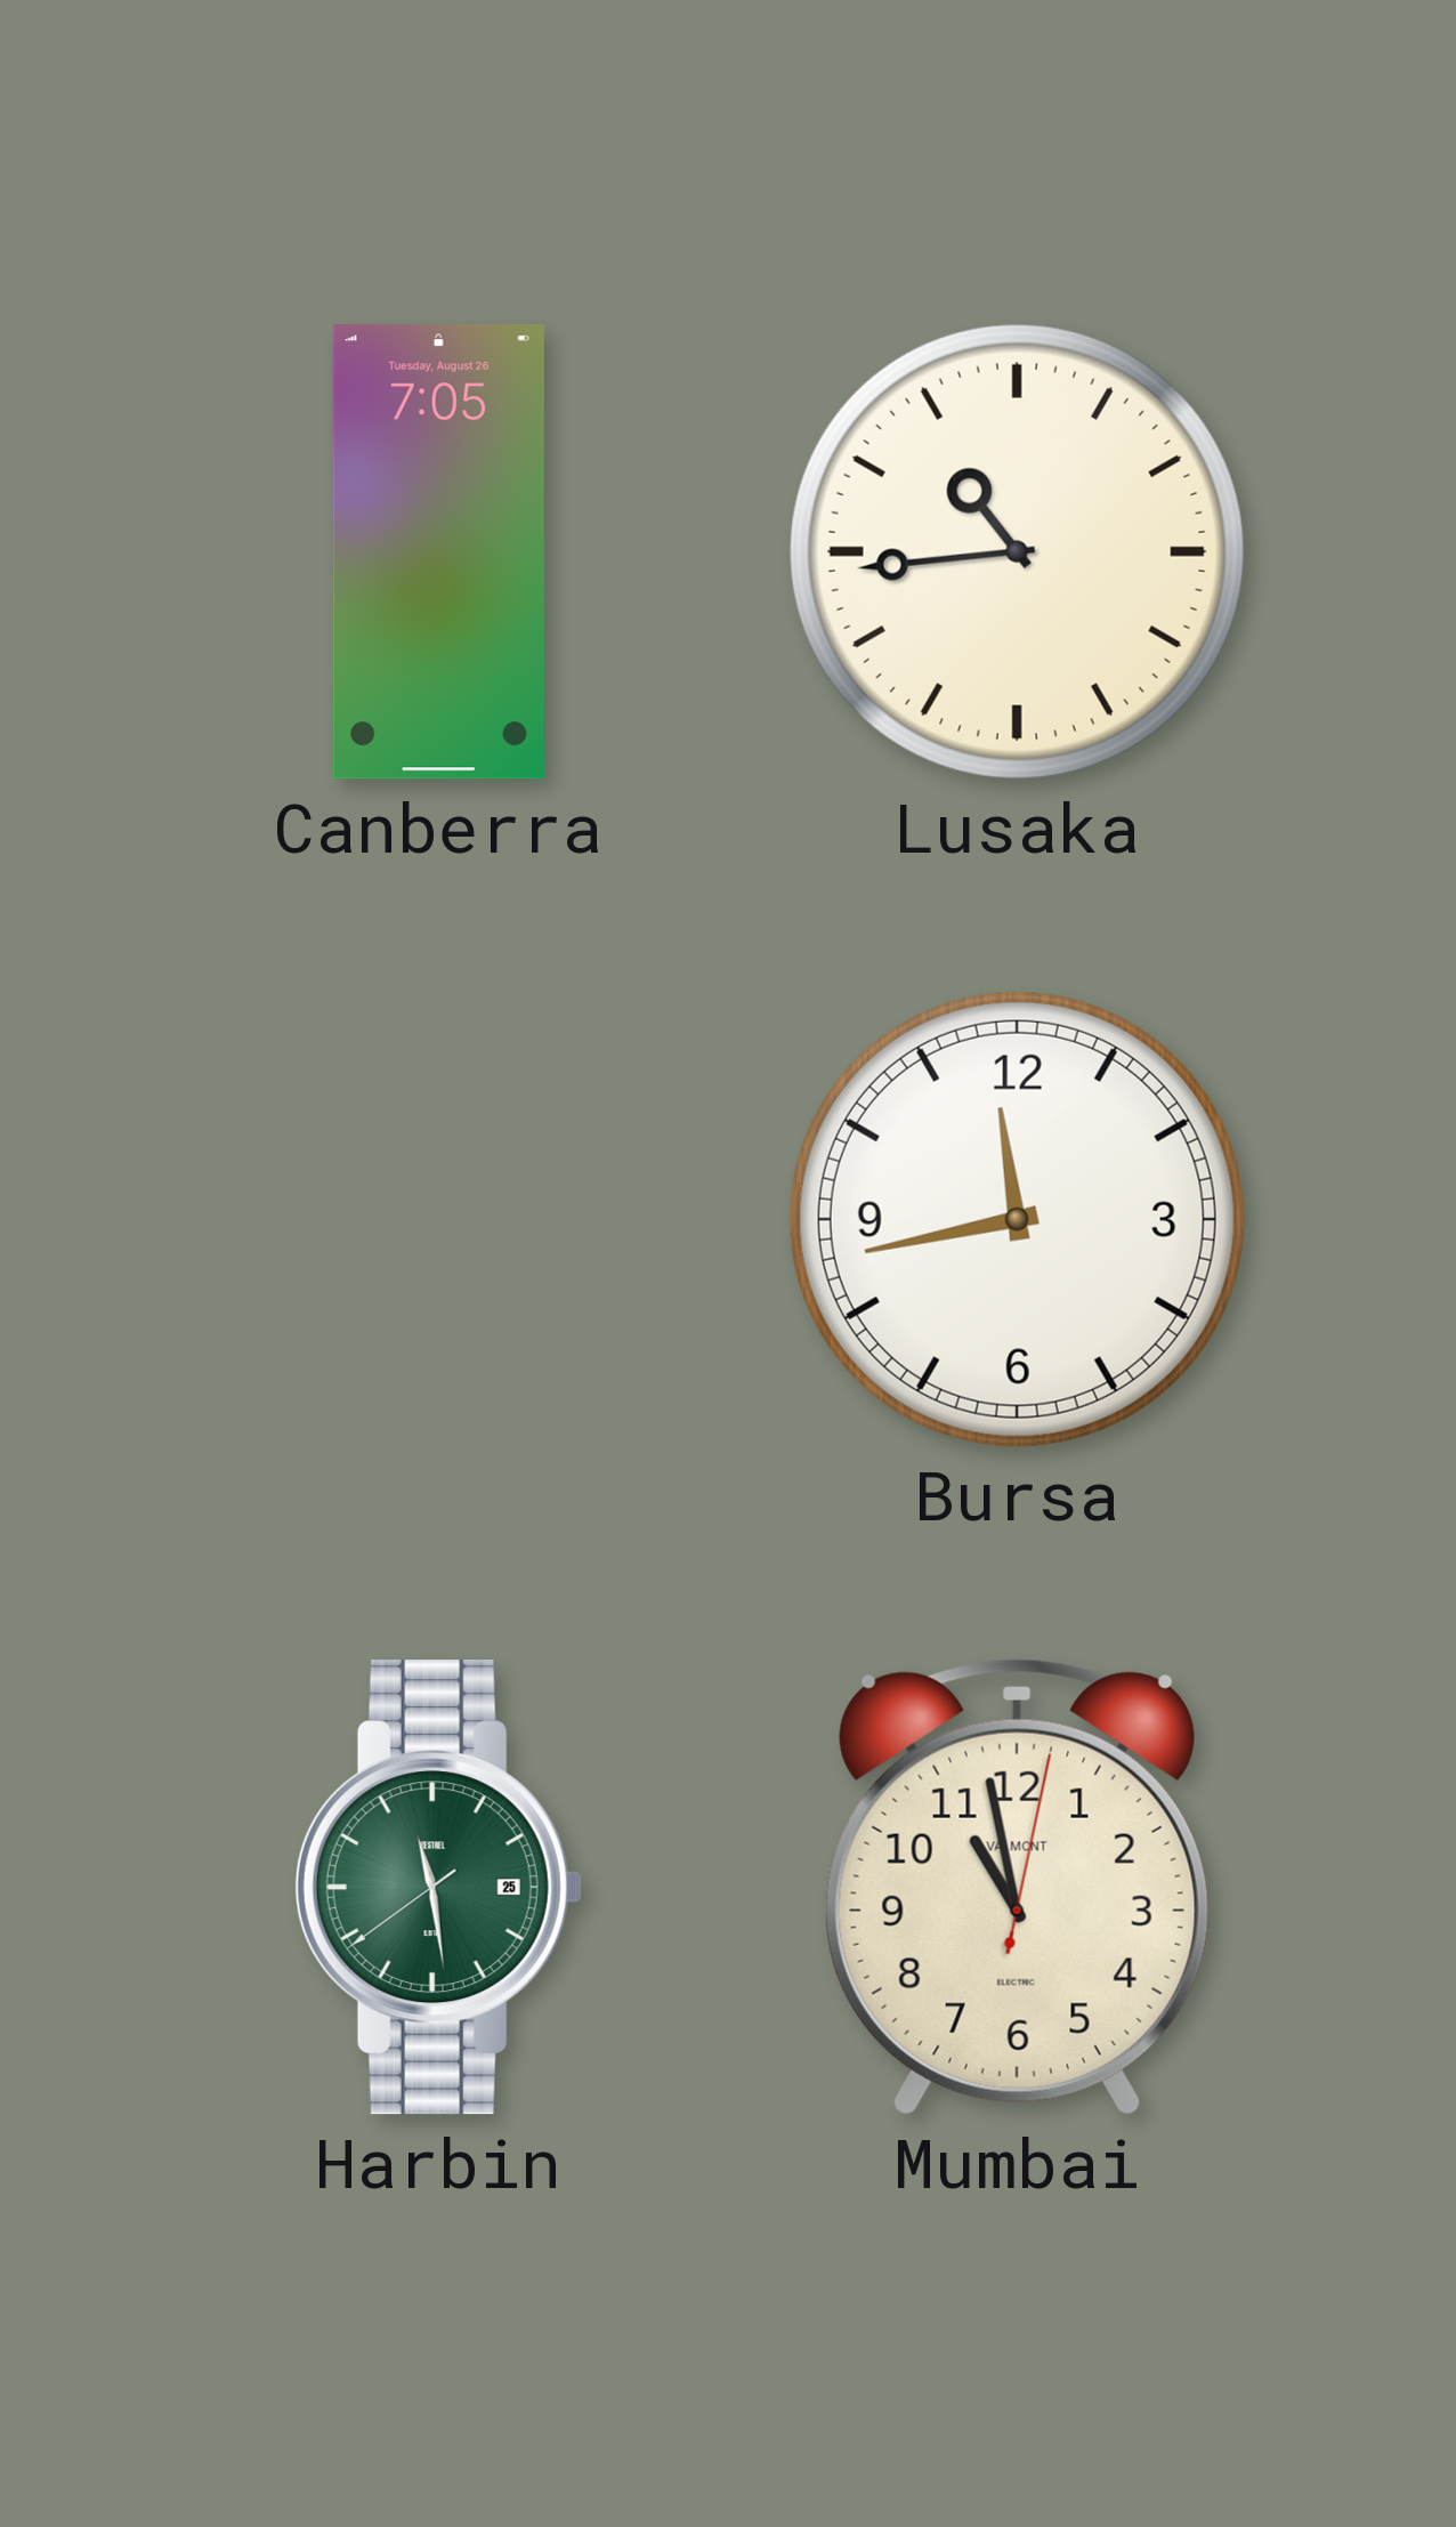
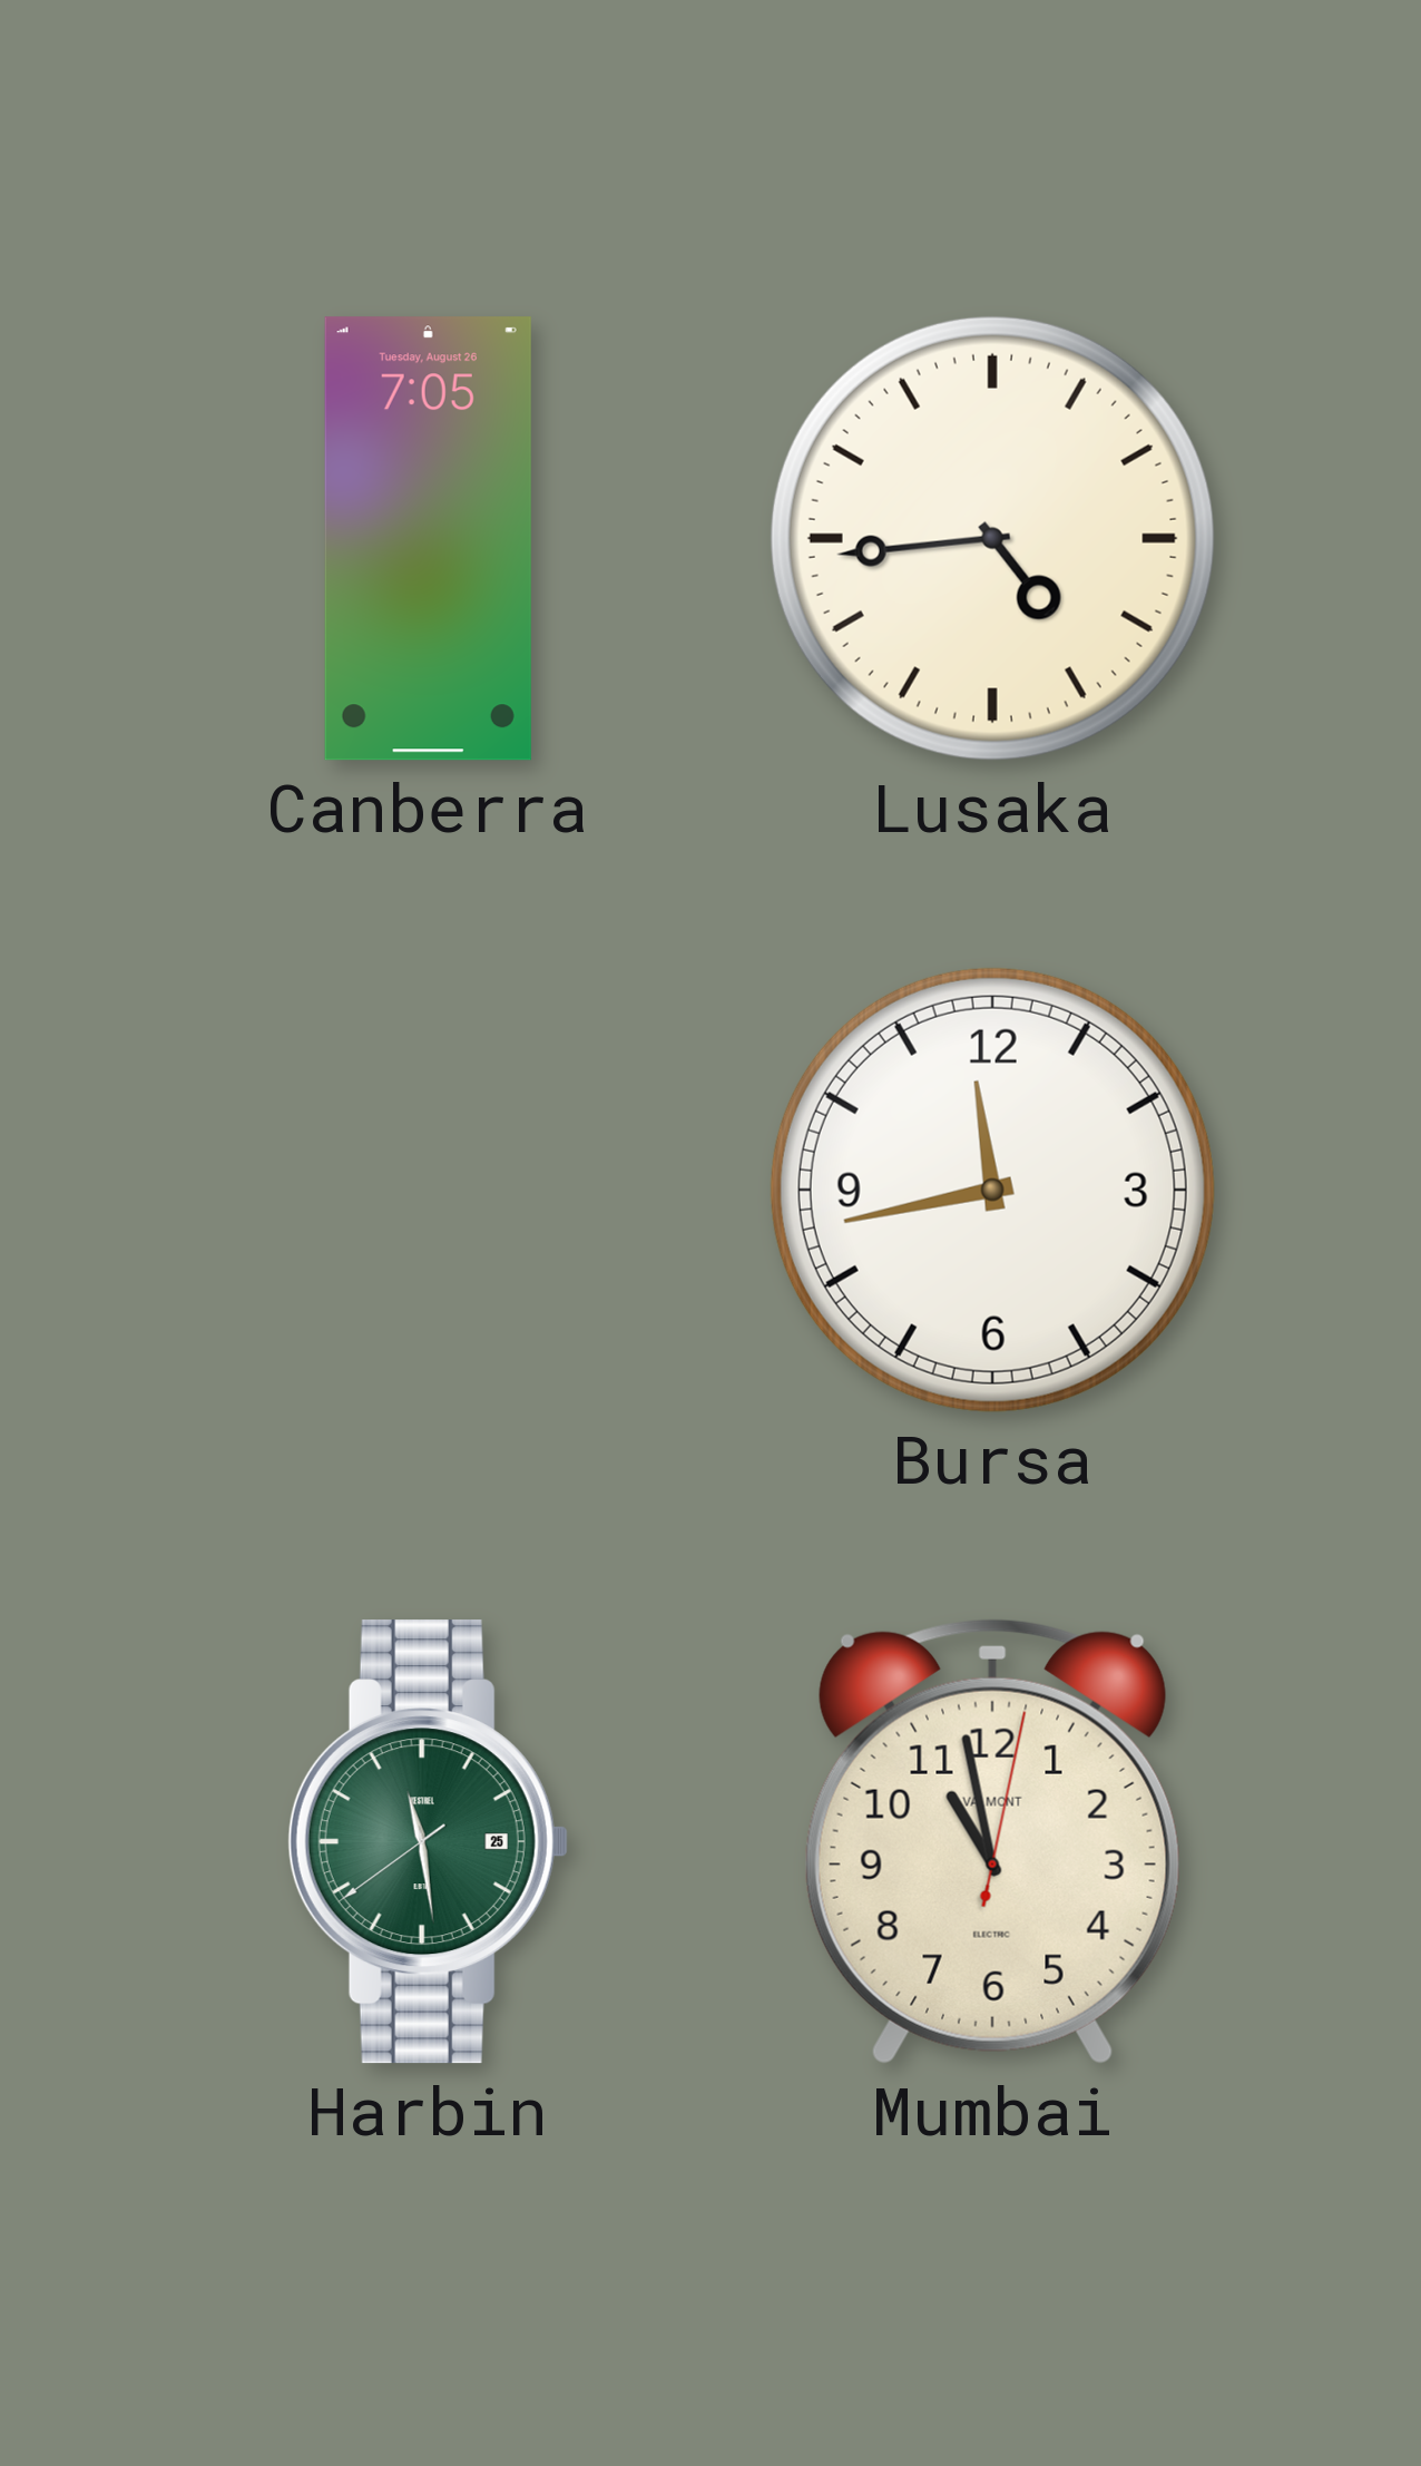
Lusaka: 10:44 -> 4:44 (992, 538)
